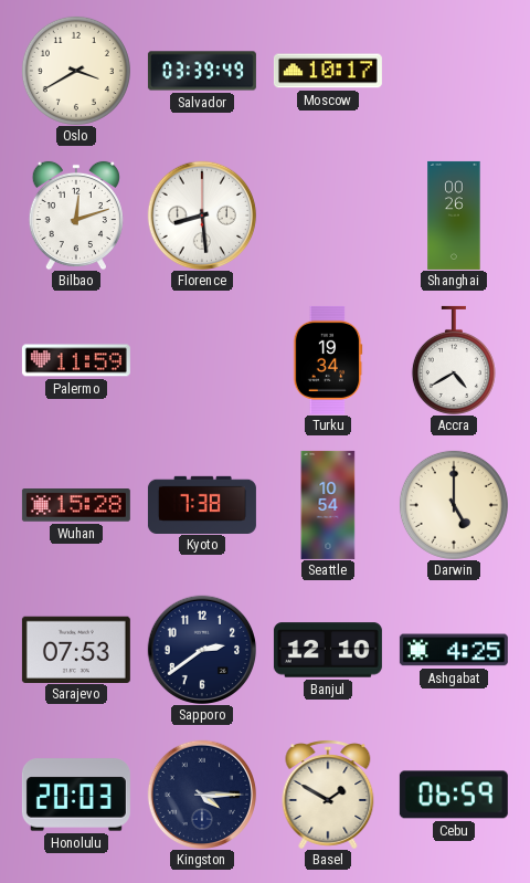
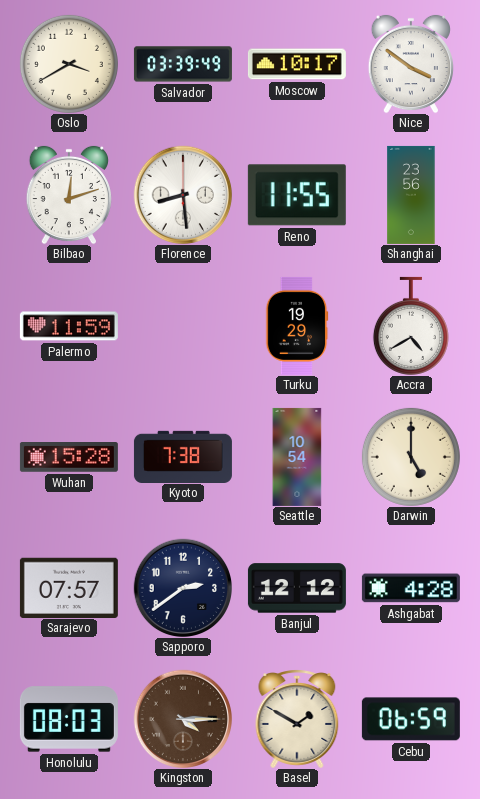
Nice: none -> 3:51 (411, 64)
Reno: none -> 11:55 (297, 195)
Shanghai: 00:26 -> 23:56 (411, 195)
Turku: 19:34 -> 19:29 (297, 326)
Sarajevo: 07:53 -> 07:57 (69, 587)
Banjul: 12:10 -> 12:12 (297, 588)
Ashgabat: 4:25 -> 4:28 (411, 588)
Honolulu: 20:03 -> 08:03 (69, 719)
Kingston dial: navy -> brown (182, 718)
